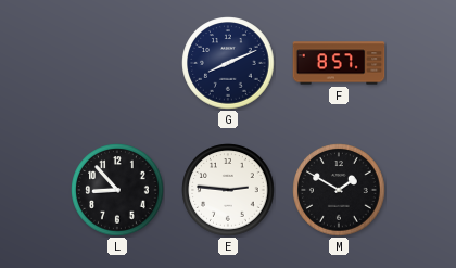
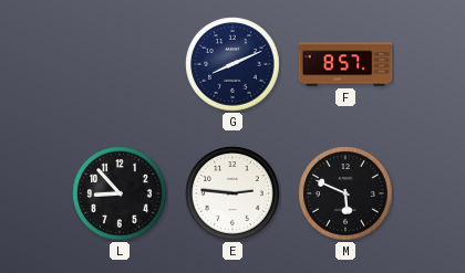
M: 1:50 -> 5:49 (345, 193)
